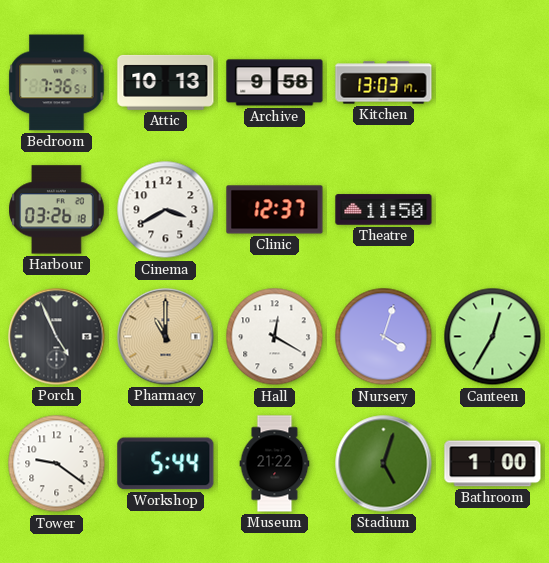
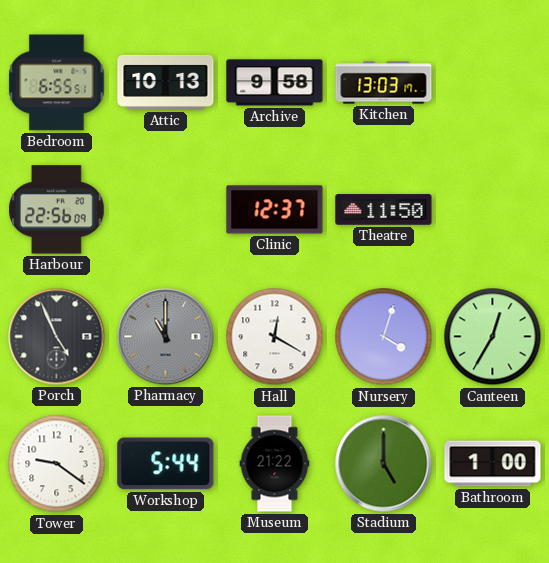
Bedroom: 7:36 -> 6:55 (57, 83)
Harbour: 03:26 -> 22:56 (57, 210)
Cinema: 3:40 -> none (166, 210)
Pharmacy dial: champagne -> grey (166, 337)
Stadium: 5:03 -> 5:00 (384, 464)
